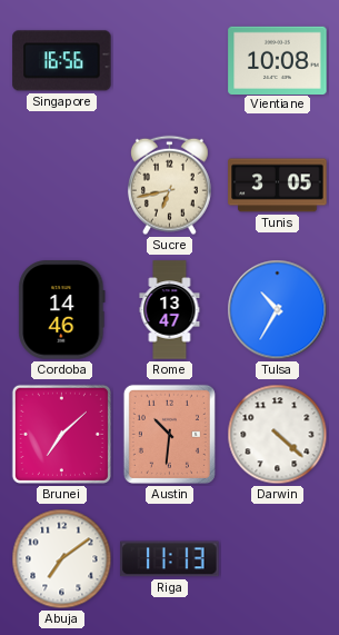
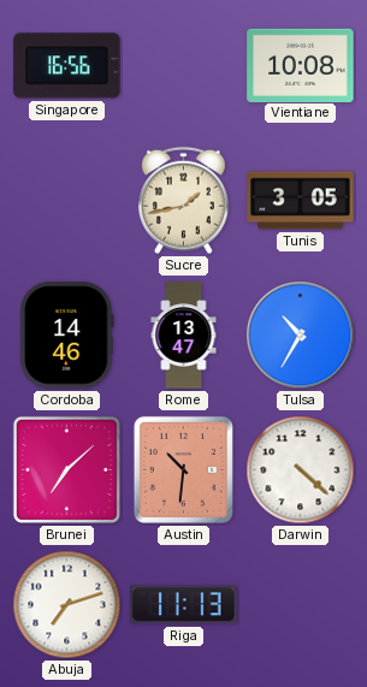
Sucre: 6:43 -> 1:43 (183, 201)
Abuja: 7:09 -> 7:12 (67, 605)
